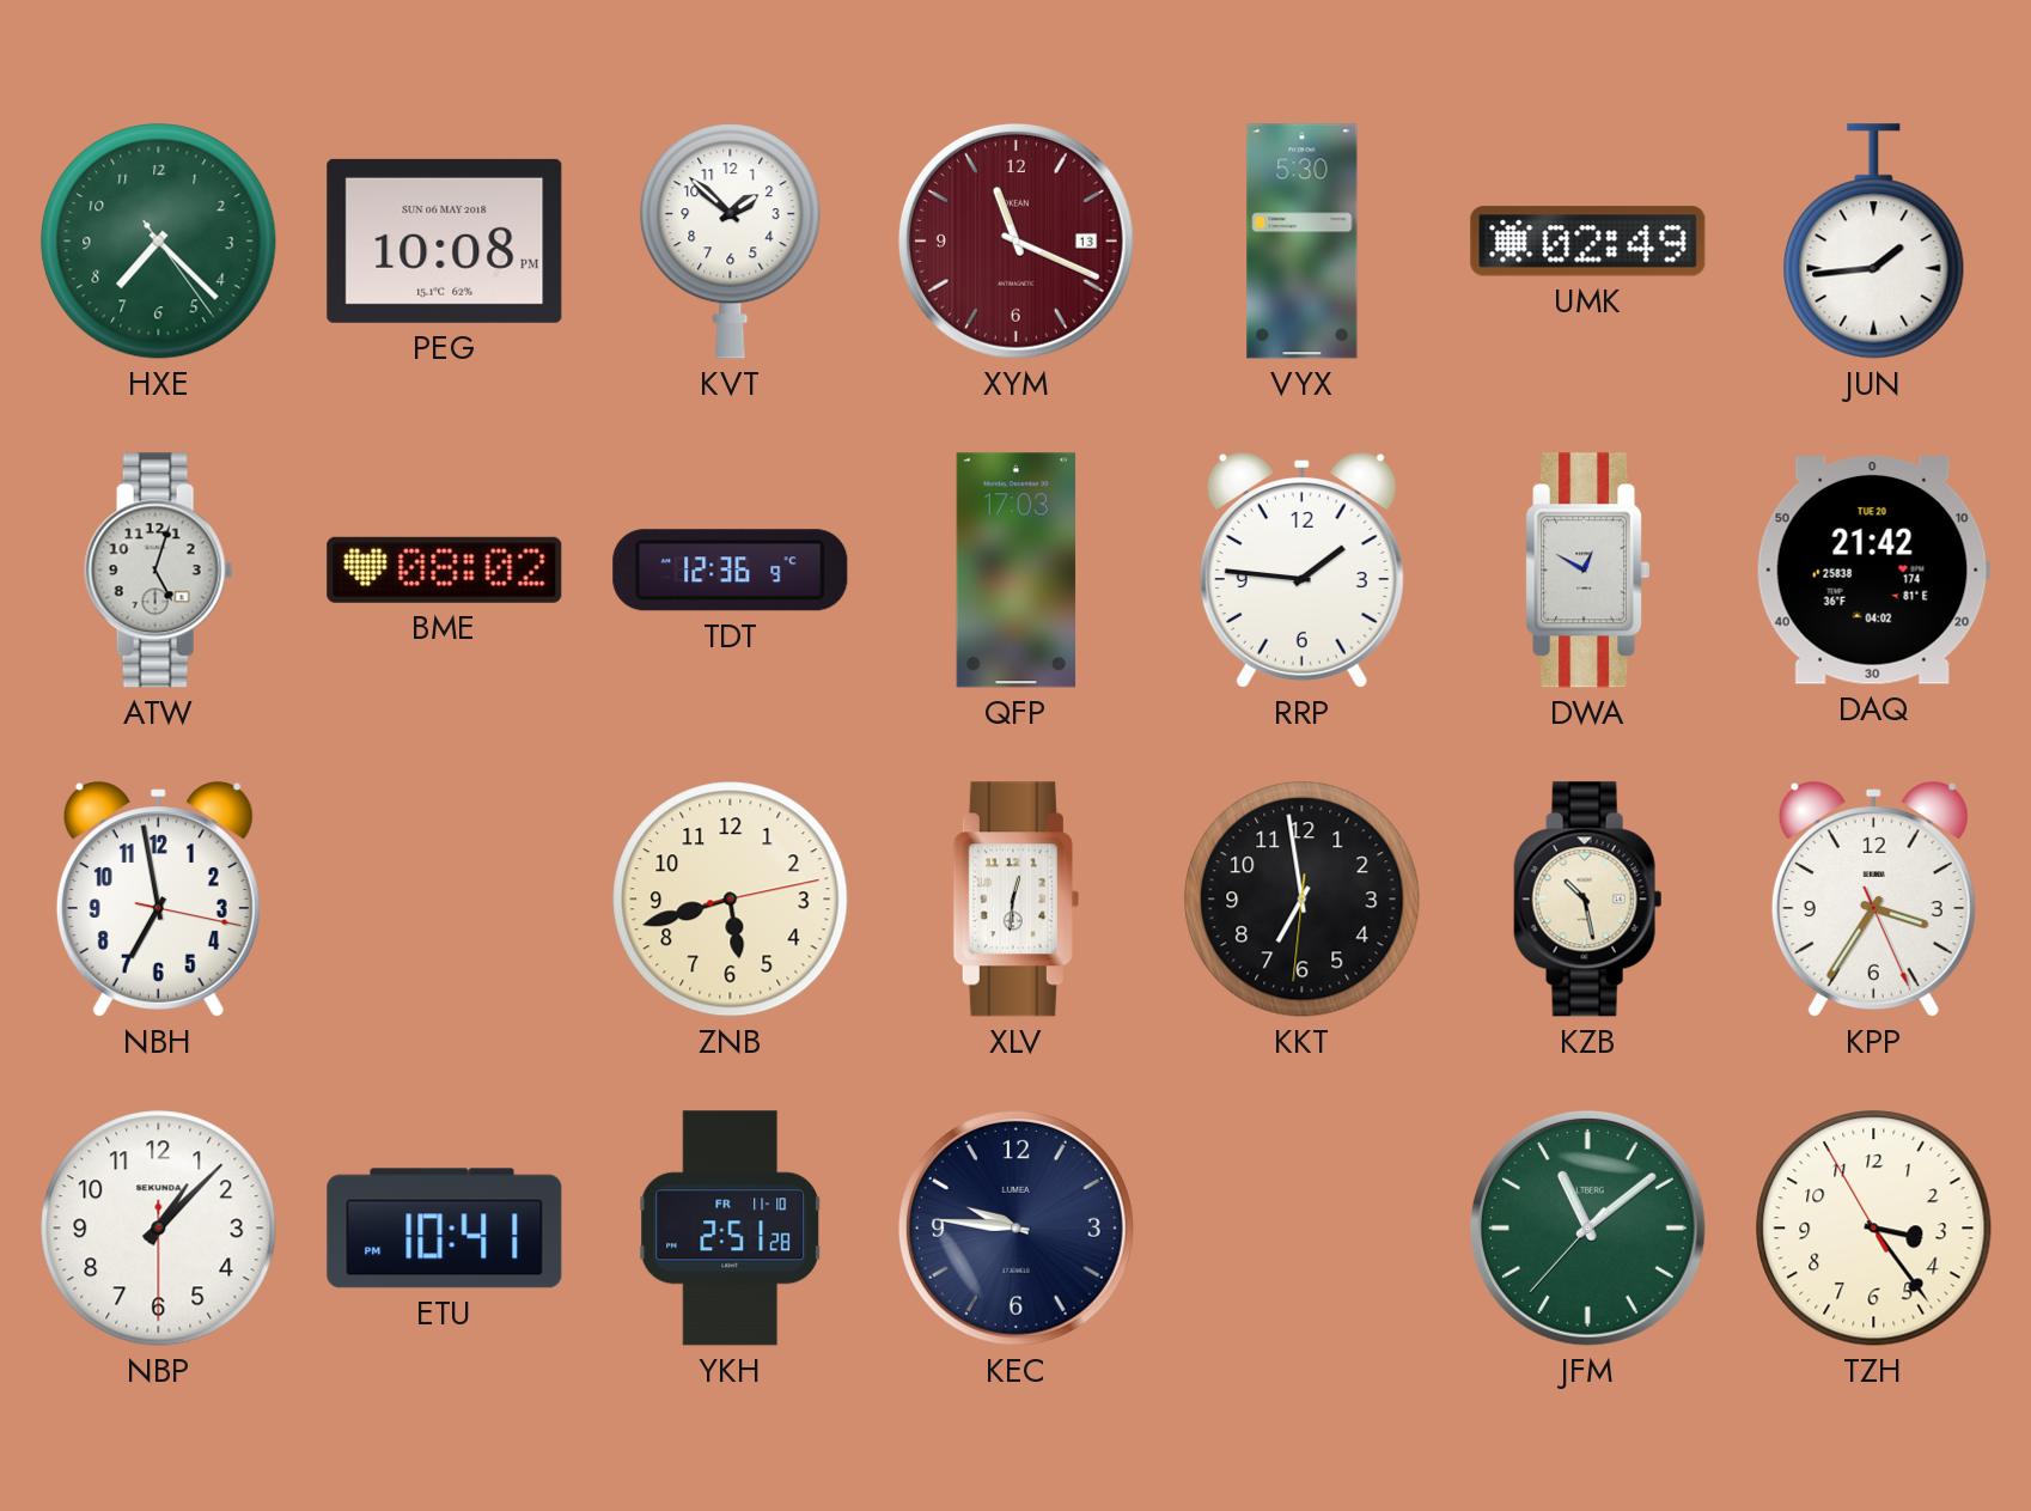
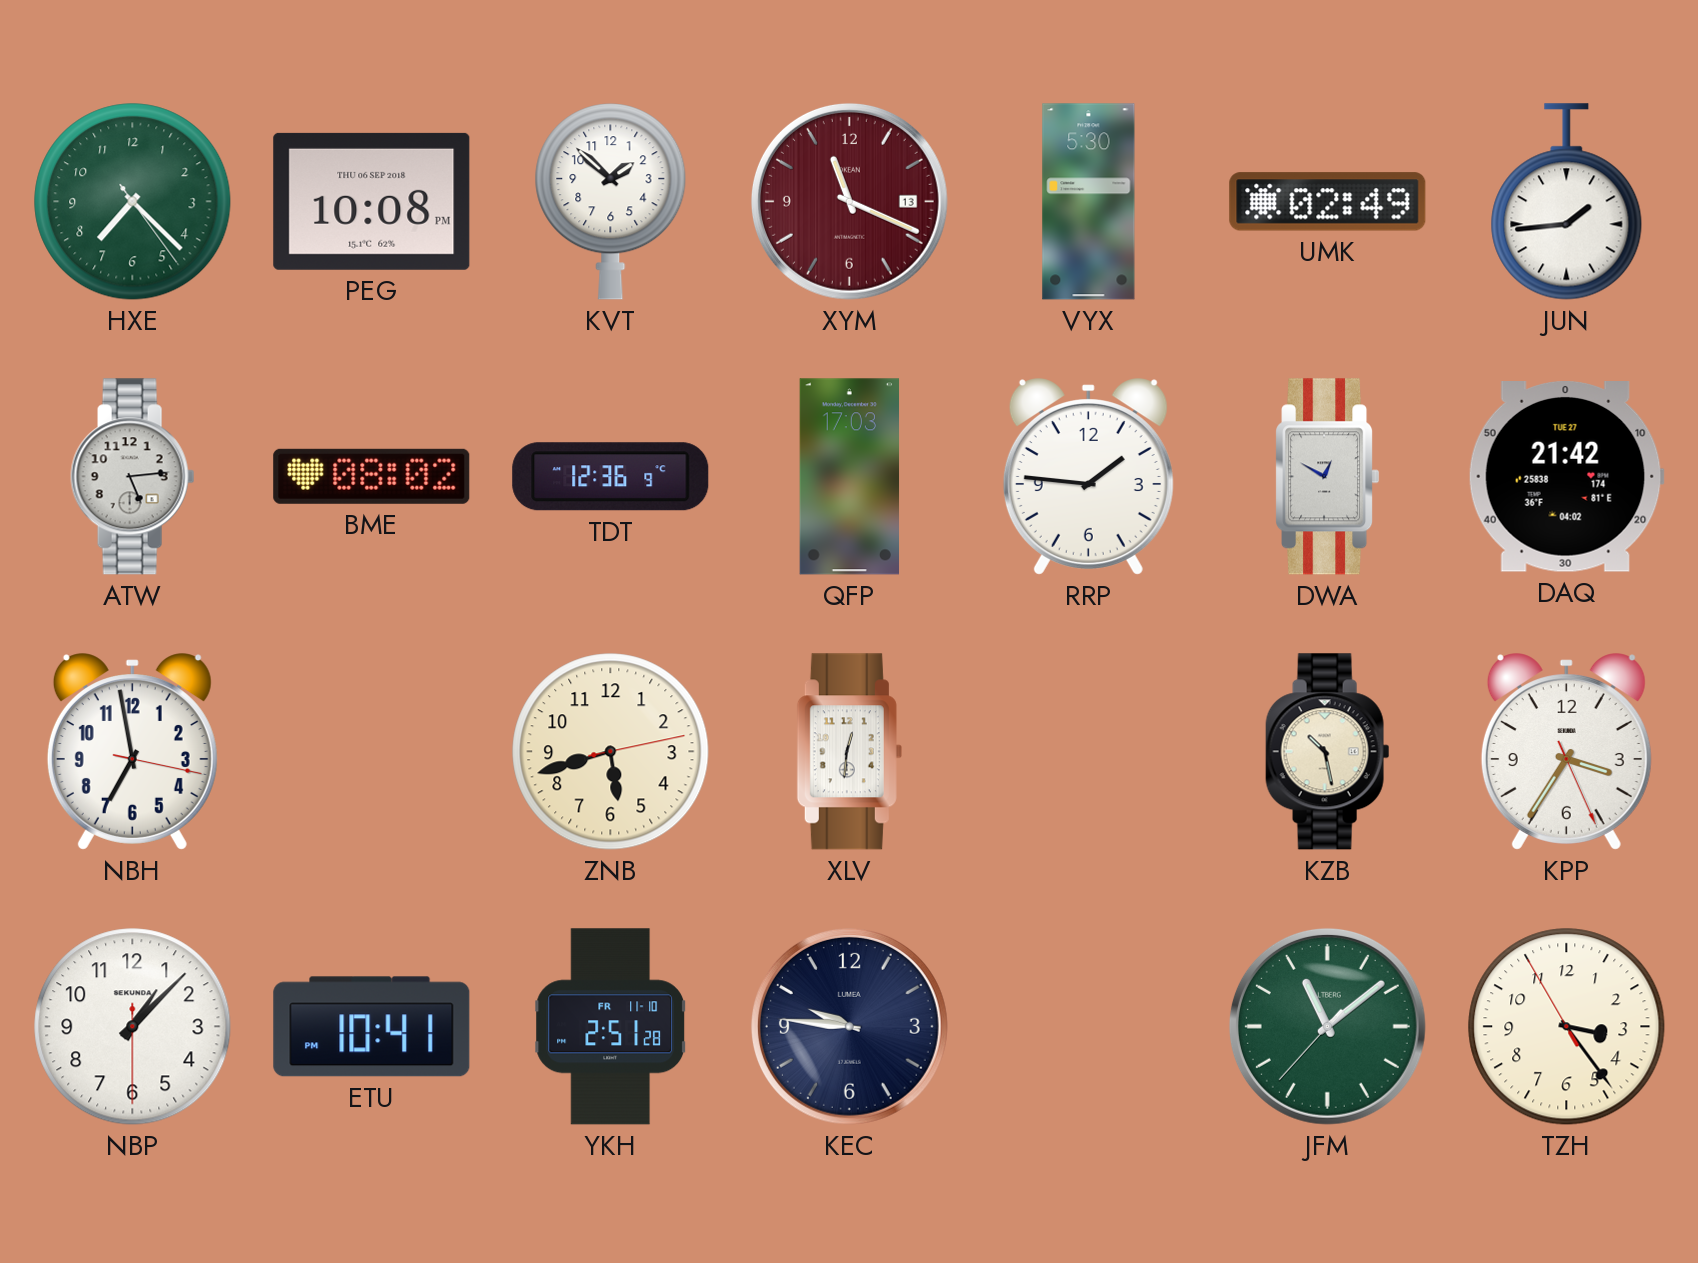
PEG date: SUN 06 MAY 2018 -> THU 06 SEP 2018 (372, 201)
ATW: 5:03 -> 5:14 (133, 477)
DAQ date: TUE 20 -> TUE 27 (1566, 477)
KKT: 6:58 -> none (1303, 900)
